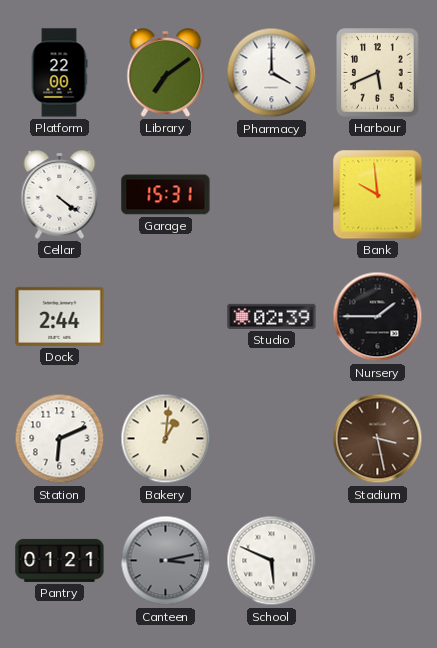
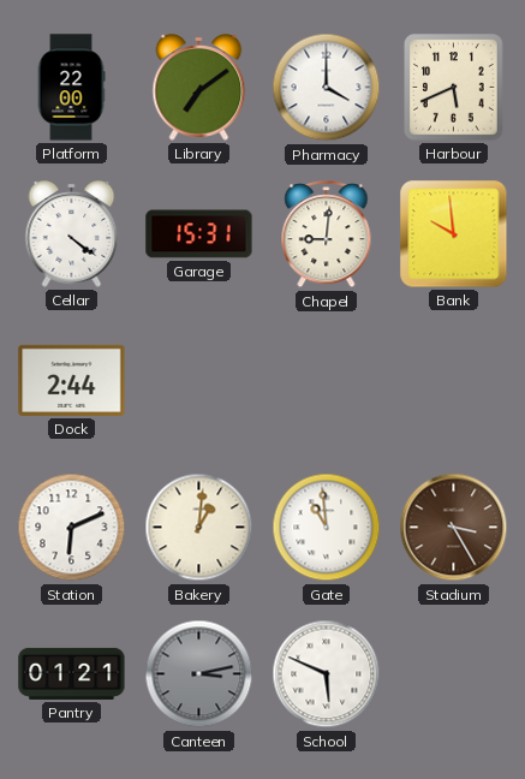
Chapel: none -> 9:01 (327, 234)
Studio: 02:39 -> none (272, 316)
Nursery: 1:45 -> none (378, 317)
Gate: none -> 10:59 (327, 528)
Stadium: 3:28 -> 3:25 (454, 528)
